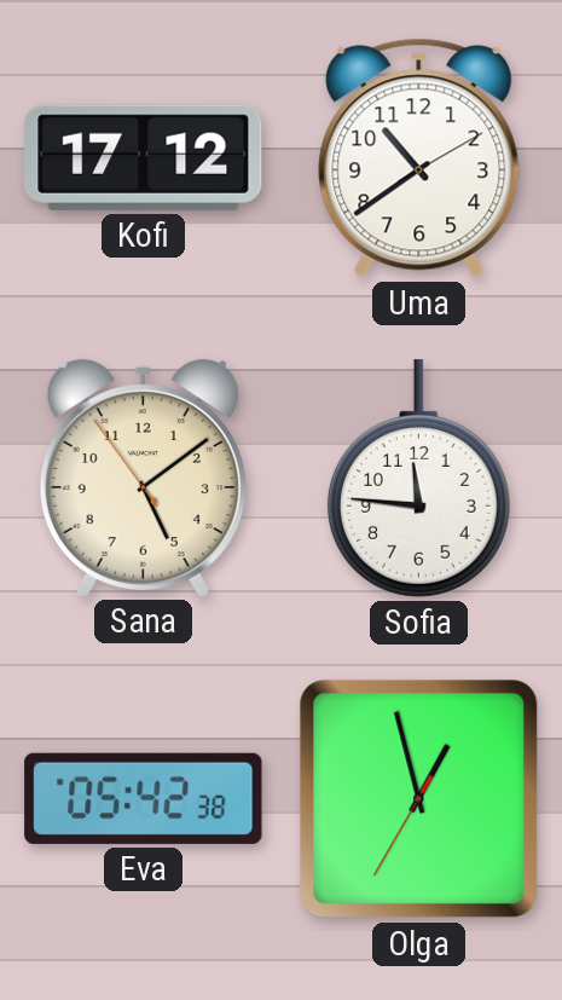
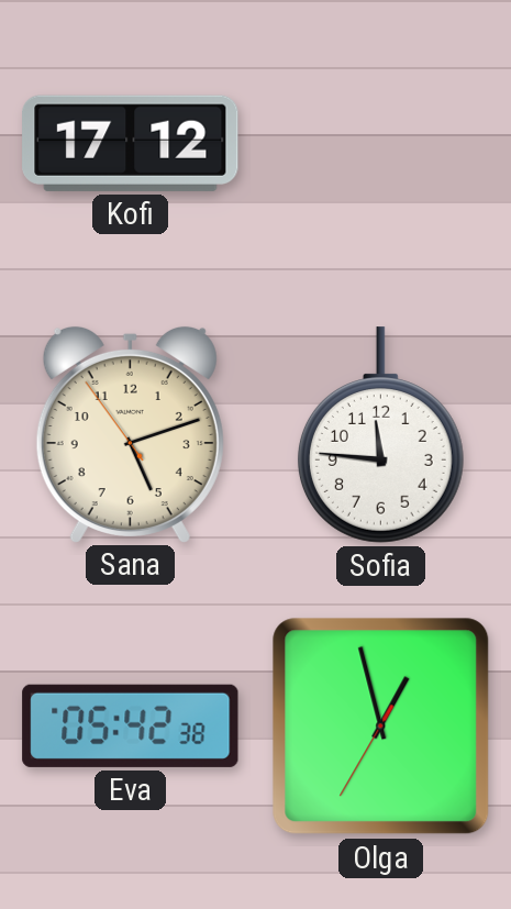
Uma: 10:39 -> none (419, 158)
Sana: 5:08 -> 5:11 (130, 434)
